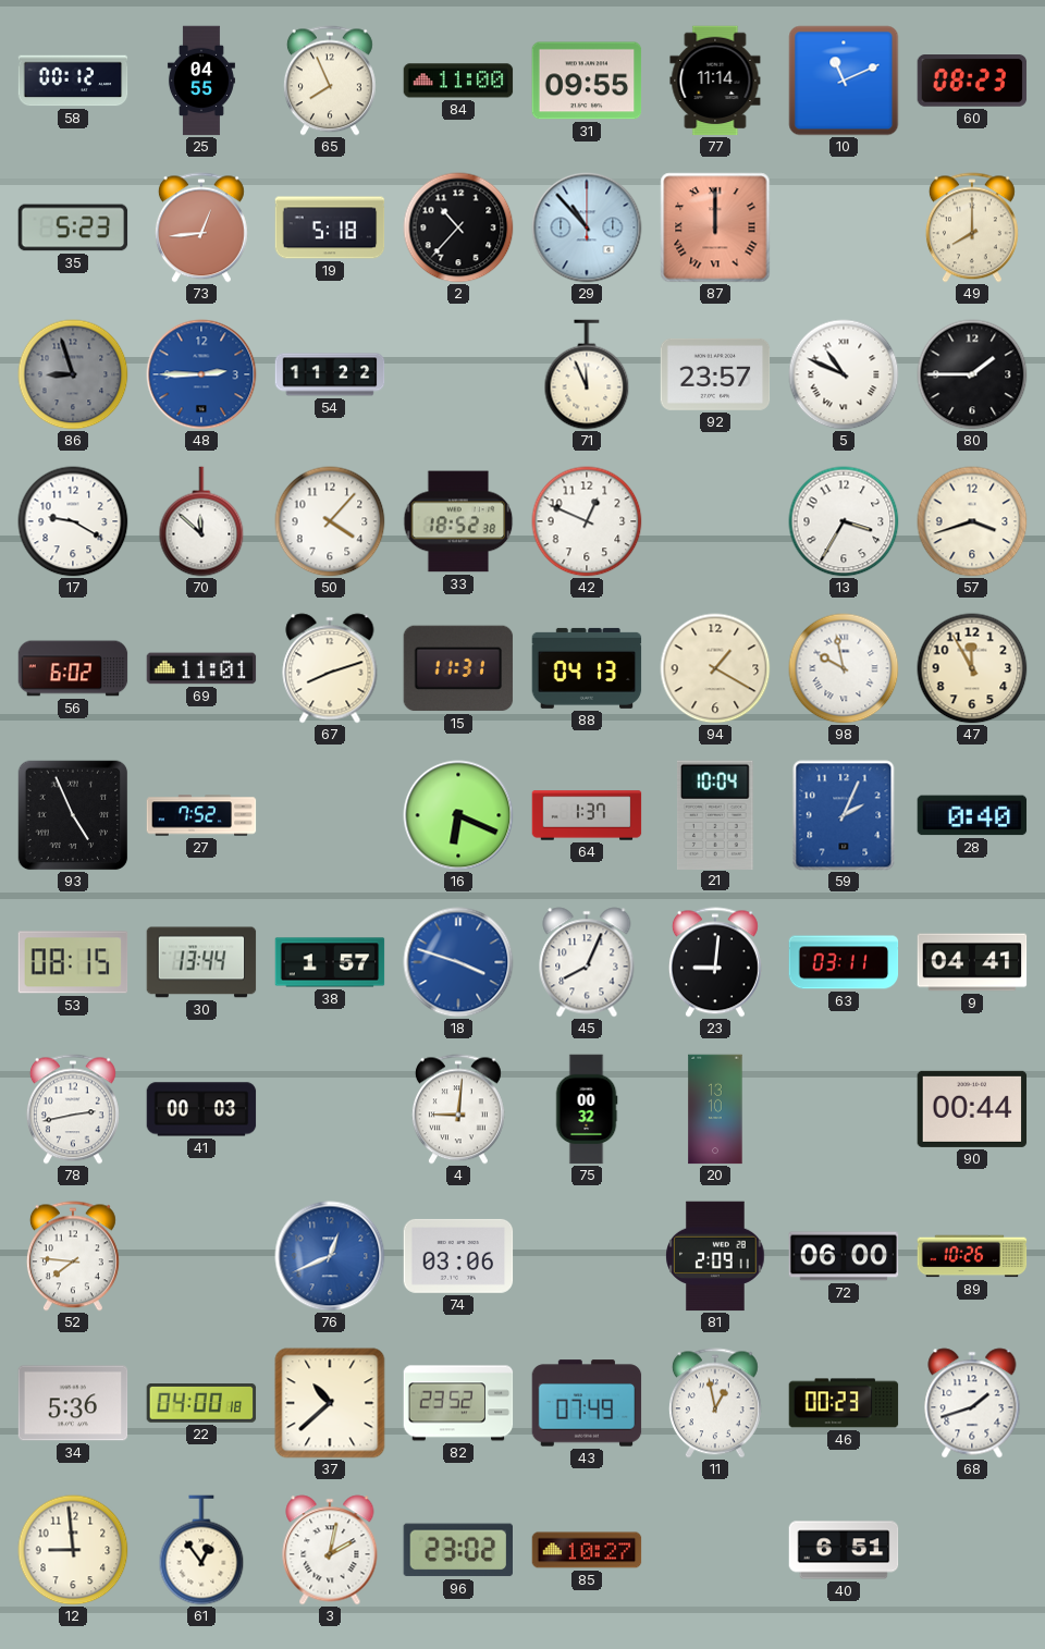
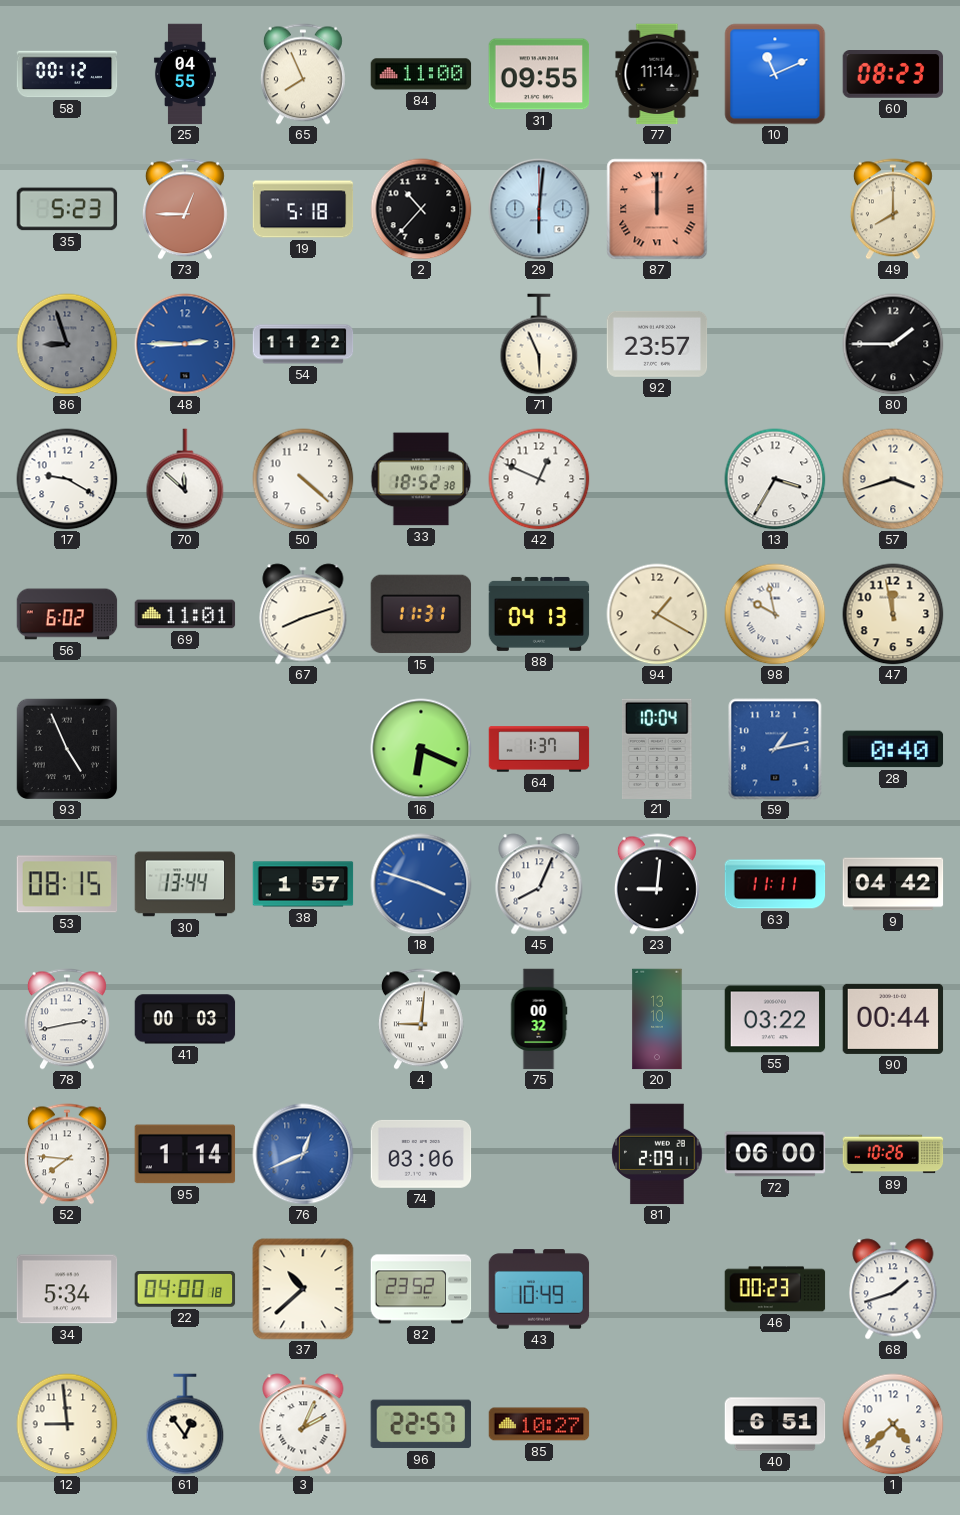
73: 12:44 -> 12:45 (185, 209)
29: 10:53 -> 6:01 (539, 209)
71: 11:56 -> 5:56 (539, 344)
5: 10:49 -> none (844, 374)
50: 4:07 -> 4:22 (303, 479)
47: 11:55 -> 11:58 (893, 614)
27: 7:52 -> none (201, 815)
59: 2:04 -> 1:13 (775, 749)
63: 03:11 -> 11:11 (775, 884)
9: 04:41 -> 04:42 (893, 884)
55: none -> 03:22 (775, 1019)
95: none -> 1:14 (185, 1154)
34: 5:36 -> 5:34 (67, 1289)
43: 07:49 -> 10:49 (539, 1289)
11: 12:58 -> none (715, 1403)
3: 2:02 -> 2:04 (303, 1424)
96: 23:02 -> 22:57 (420, 1424)
1: none -> 4:38 (893, 1424)
